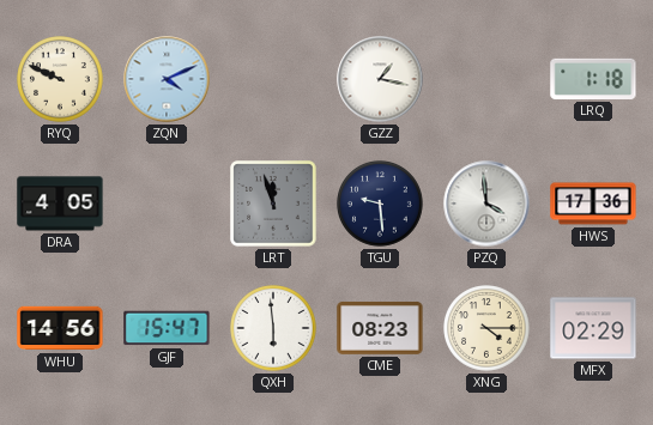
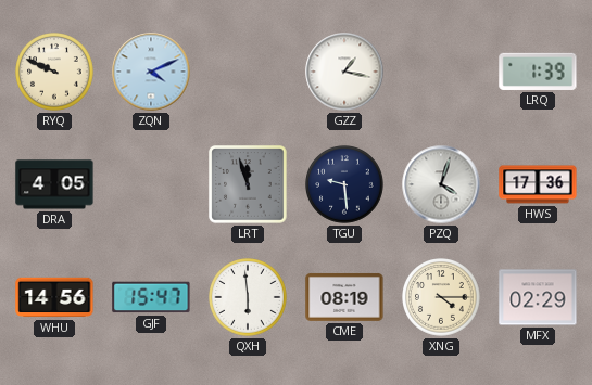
LRQ: 1:18 -> 1:39 (538, 72)
PZQ: 3:59 -> 4:03 (441, 184)
CME: 08:23 -> 08:19 (344, 297)
